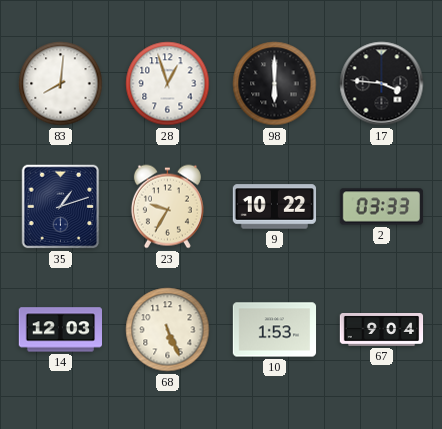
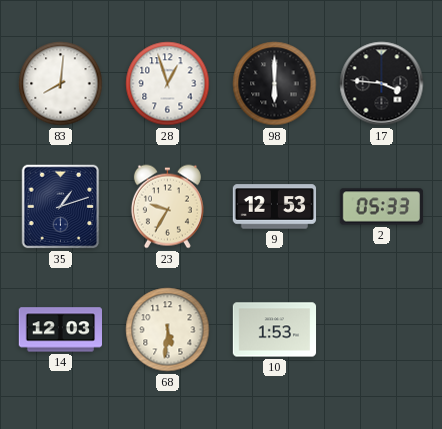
9: 10:22 -> 12:53 (275, 207)
2: 03:33 -> 05:33 (382, 207)
68: 5:26 -> 5:31 (168, 330)
67: 9:04 -> none (382, 330)
